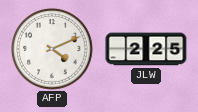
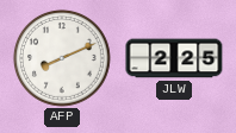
AFP: 4:11 -> 8:11 (62, 58)
